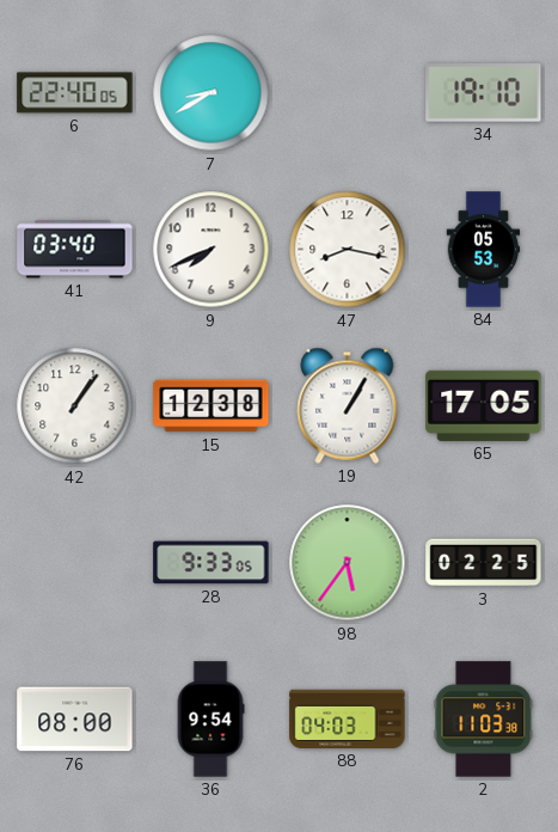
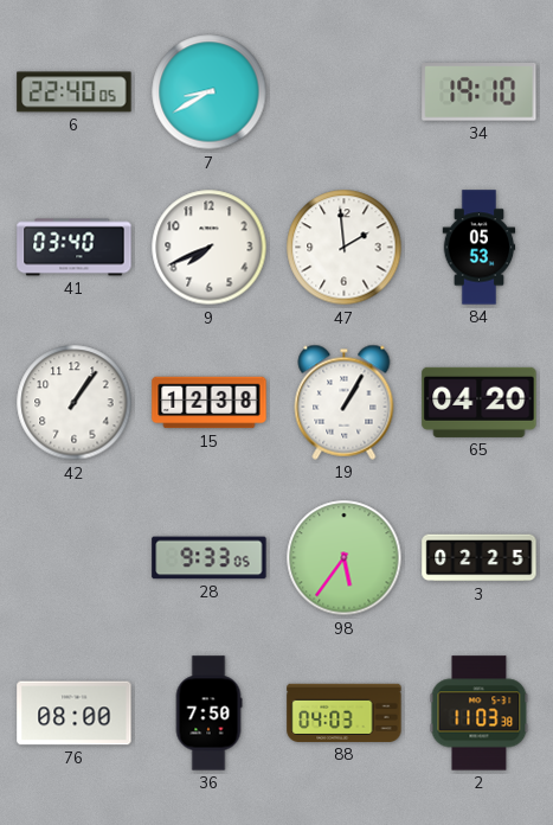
47: 8:17 -> 1:59 (345, 248)
65: 17:05 -> 04:20 (480, 402)
36: 9:54 -> 7:50 (208, 714)
